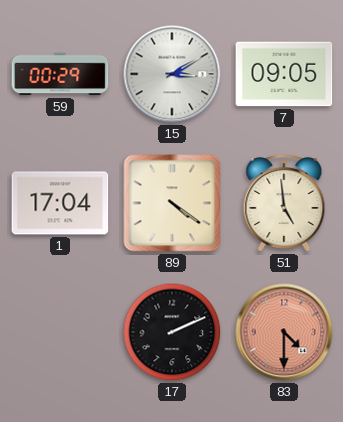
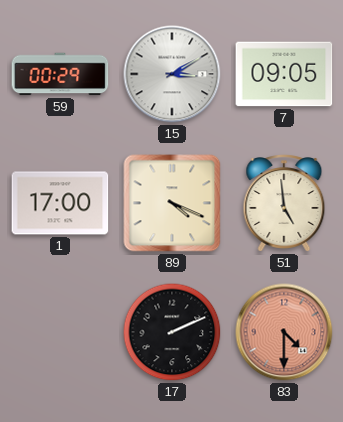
1: 17:04 -> 17:00 (60, 203)
89: 4:21 -> 4:19 (172, 203)
